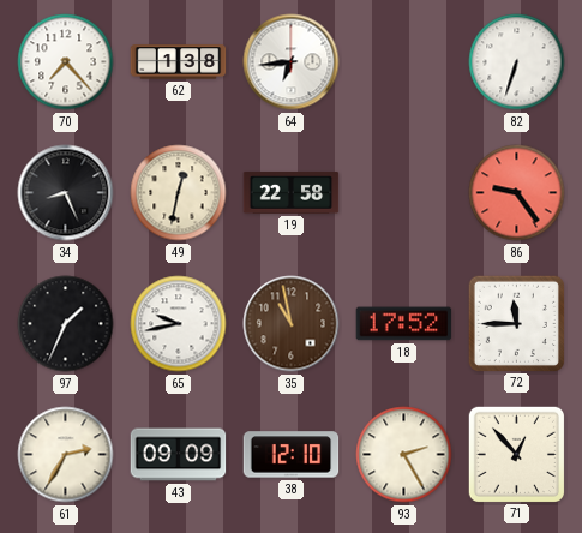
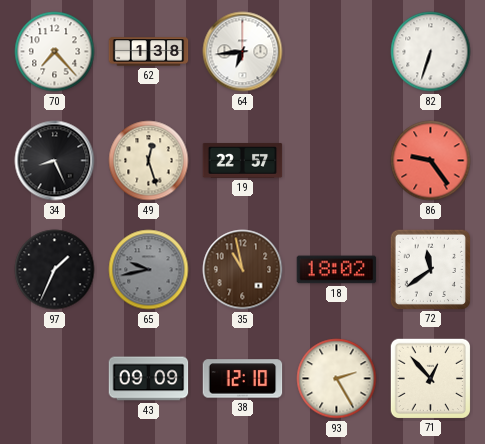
49: 12:32 -> 12:27 (149, 161)
19: 22:58 -> 22:57 (243, 161)
65 dial: white -> grey (149, 270)
18: 17:52 -> 18:02 (337, 270)
72: 11:45 -> 11:39 (430, 269)
61: 2:35 -> none (66, 455)
